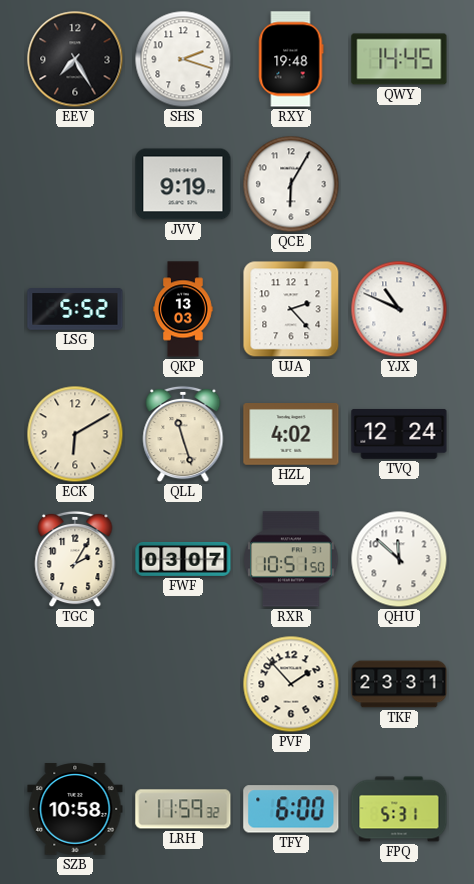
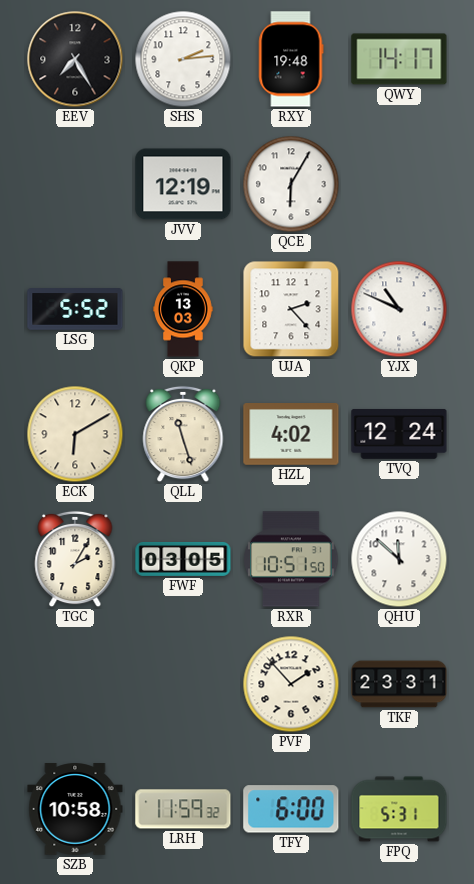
SHS: 2:18 -> 2:14 (183, 59)
QWY: 14:45 -> 14:17 (399, 59)
JVV: 9:19 -> 12:19 (183, 184)
FWF: 03:07 -> 03:05 (183, 559)
